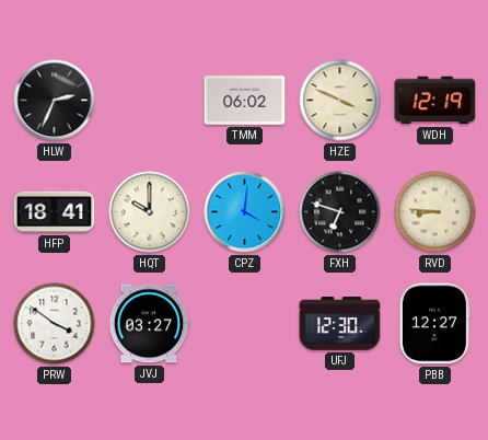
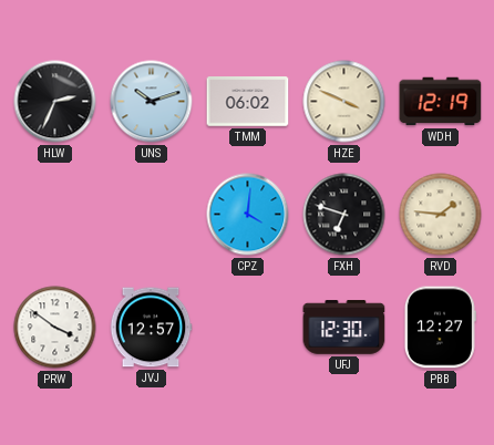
UNS: none -> 10:12 (152, 102)
HFP: 18:41 -> none (55, 212)
HQT: 10:00 -> none (150, 212)
RVD: 8:46 -> 1:46 (441, 215)
JVJ: 03:27 -> 12:57 (151, 328)
